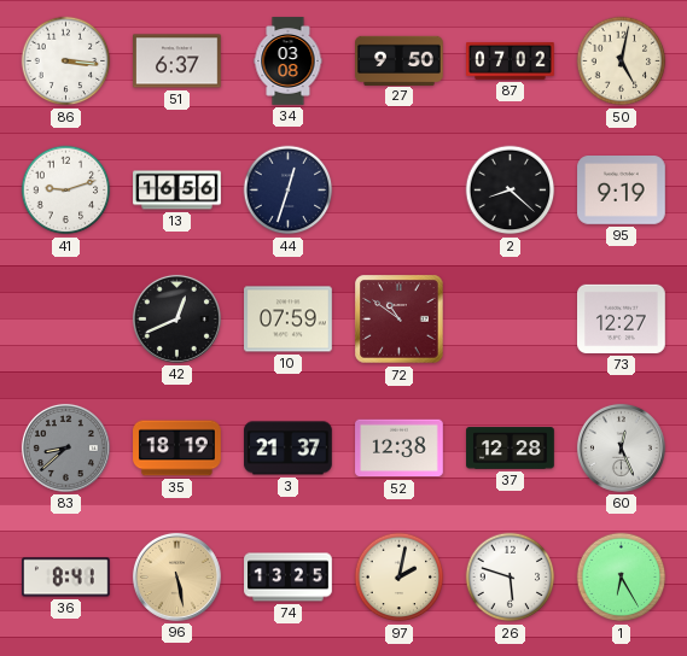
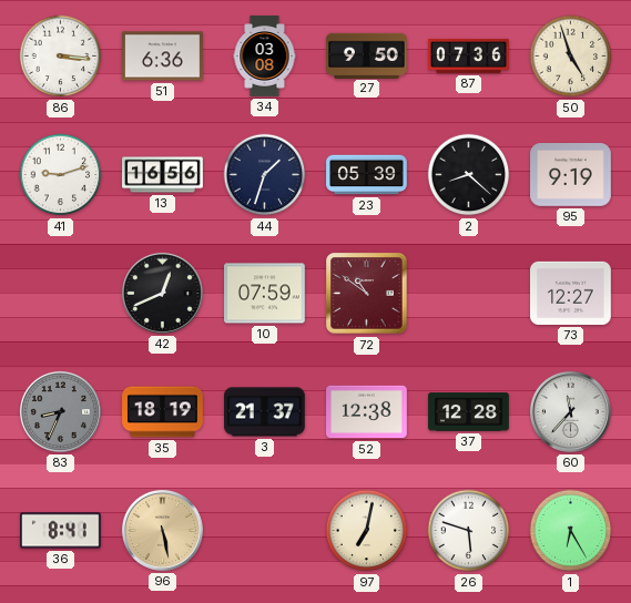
51: 6:37 -> 6:36 (163, 57)
87: 07:02 -> 07:36 (469, 57)
50: 5:02 -> 4:57 (571, 57)
44: 12:33 -> 1:33 (265, 175)
23: none -> 05:39 (367, 175)
83: 8:38 -> 8:34 (60, 411)
60: 12:26 -> 11:37 (570, 411)
74: 13:25 -> none (289, 578)
97: 2:02 -> 7:02 (367, 531)
